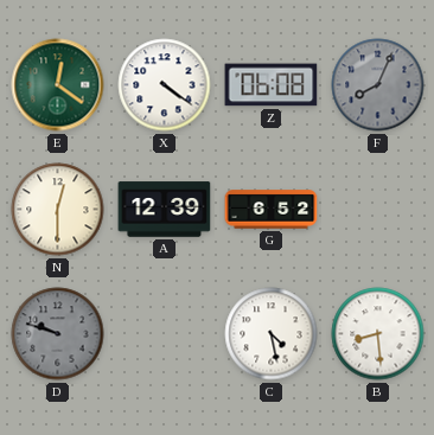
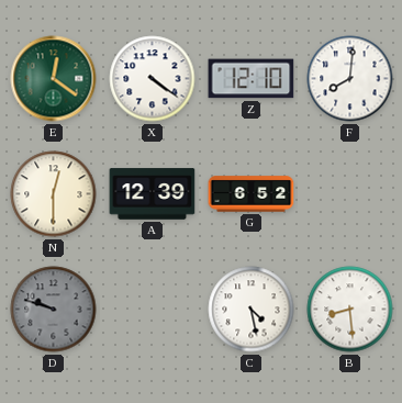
Z: 06:08 -> 12:10 (252, 79)
F: 8:04 -> 8:01 (350, 79)
F dial: grey -> white (350, 79)
